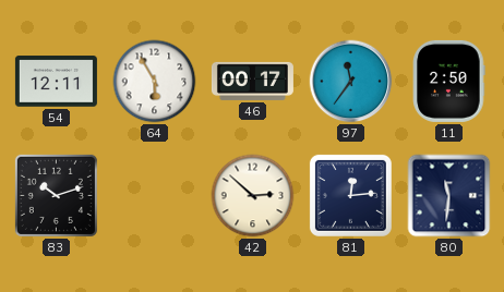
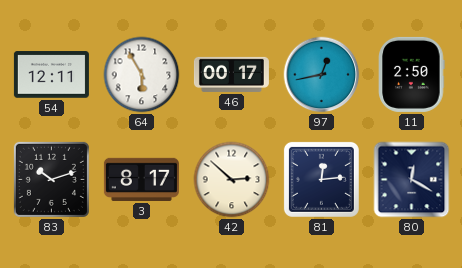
97: 11:36 -> 12:43 (322, 75)
3: none -> 8:17 (141, 179)
80: 11:31 -> 12:20 (412, 180)
